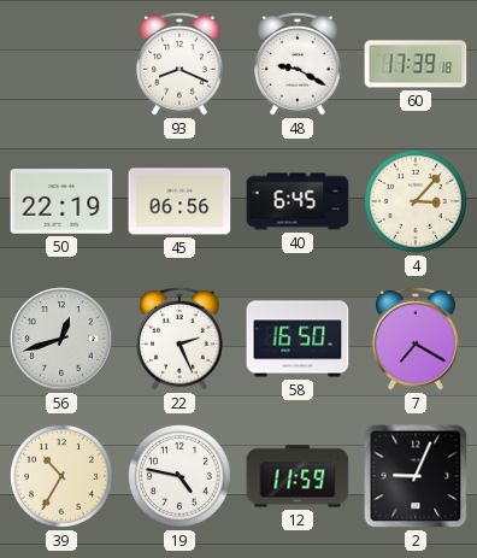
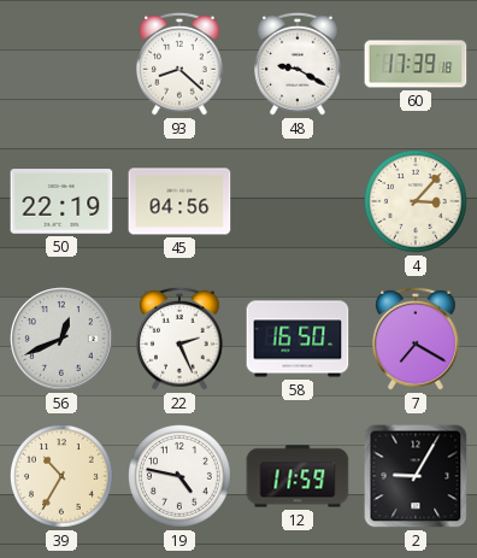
93: 8:19 -> 8:22 (181, 64)
45: 06:56 -> 04:56 (179, 201)
40: 6:45 -> none (298, 201)
56: 12:42 -> 12:41 (61, 339)
2: 9:04 -> 9:05 (416, 476)
